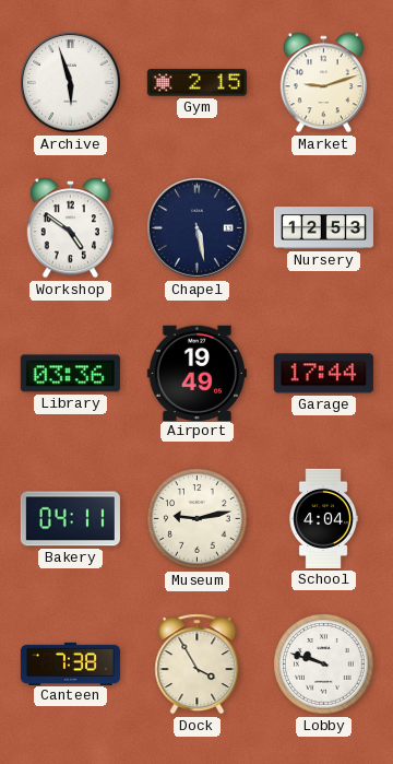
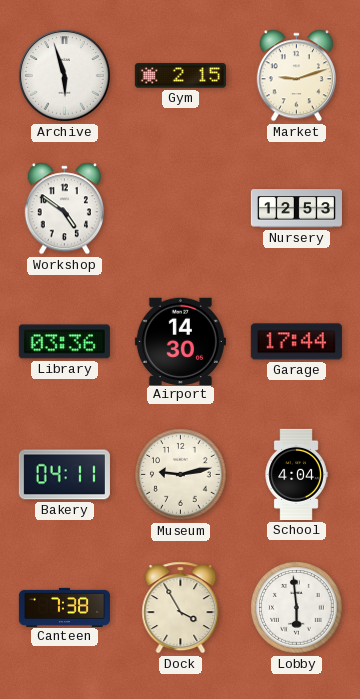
Chapel: 5:28 -> none (198, 228)
Airport: 19:49 -> 14:30 (180, 341)
Lobby: 9:48 -> 5:59 (297, 608)
